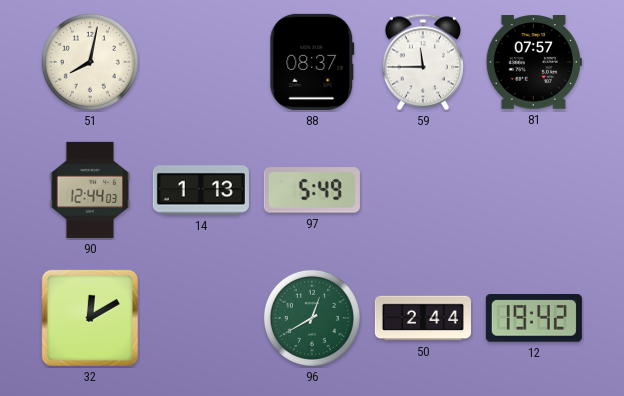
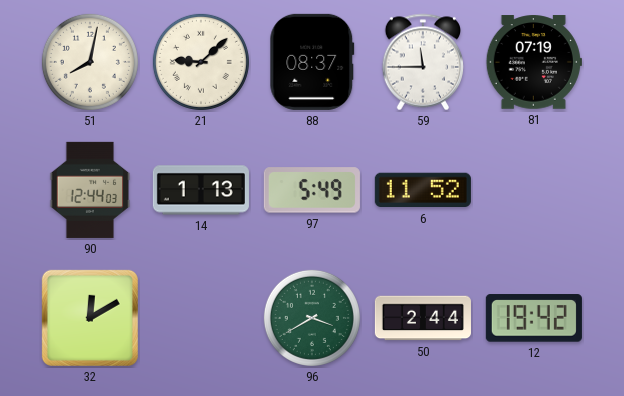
21: none -> 9:08 (201, 62)
81: 07:57 -> 07:19 (534, 62)
6: none -> 11:52 (423, 190)
96: 12:40 -> 3:40 (312, 318)
